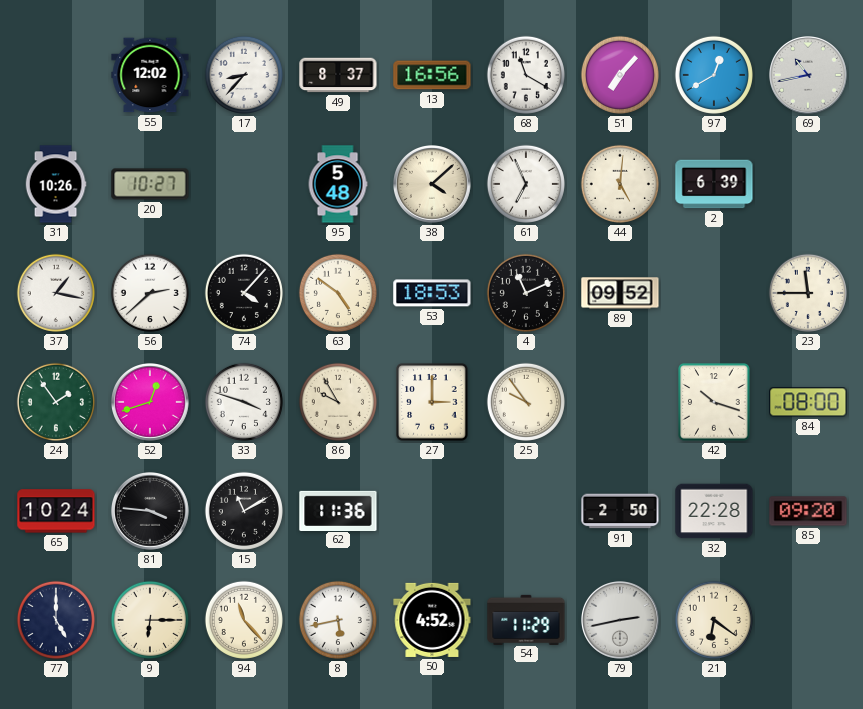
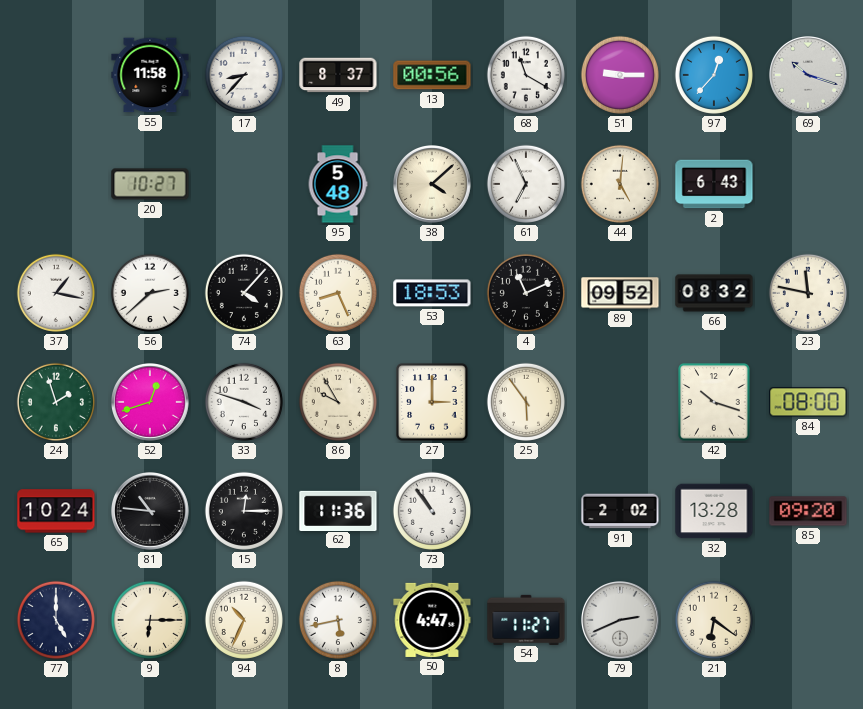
55: 12:02 -> 11:58 (150, 75)
13: 16:56 -> 00:56 (432, 75)
51: 7:07 -> 9:15 (620, 75)
97: 12:40 -> 12:37 (714, 75)
69: 10:43 -> 10:18 (809, 76)
31: 10:26 -> none (56, 184)
2: 6:39 -> 6:43 (714, 184)
63: 4:51 -> 8:26 (338, 293)
66: none -> 08:32 (714, 293)
23: 11:45 -> 11:47 (808, 293)
24: 1:54 -> 1:57 (56, 402)
25: 9:54 -> 5:54 (526, 402)
81: 3:46 -> 10:46 (151, 512)
15: 11:10 -> 12:15 (244, 511)
73: none -> 10:54 (432, 511)
91: 2:50 -> 2:02 (620, 511)
32: 22:28 -> 13:28 (714, 511)
94: 11:23 -> 10:34 (244, 620)
50: 4:52 -> 4:47 (432, 620)
54: 11:29 -> 11:27 (526, 619)
79: 2:43 -> 2:41 (621, 621)
